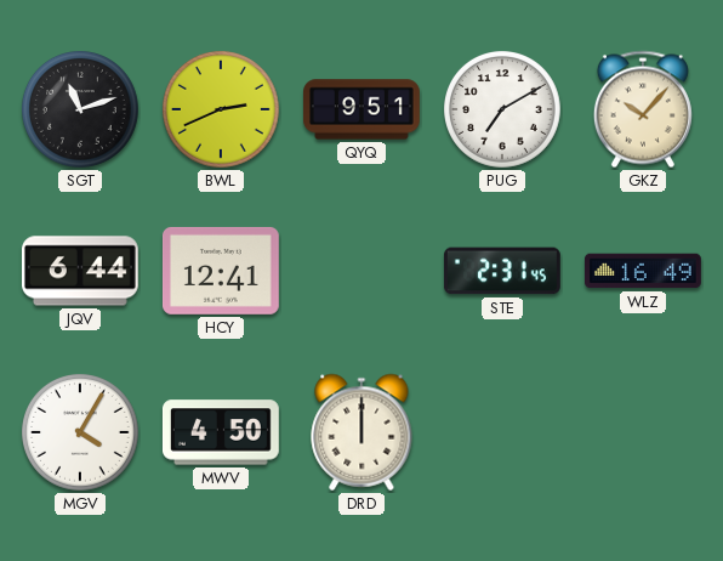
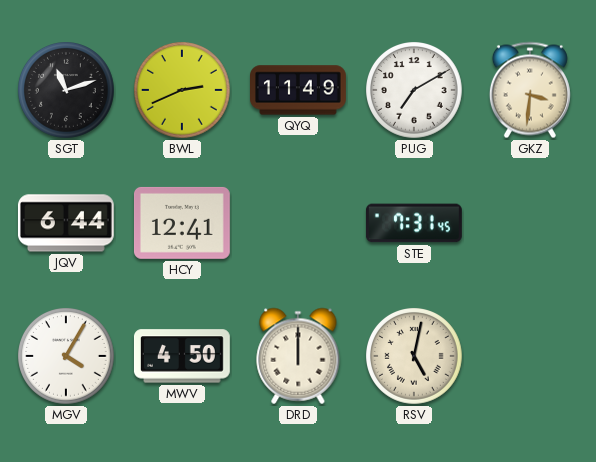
QYQ: 9:51 -> 11:49 (299, 90)
GKZ: 10:07 -> 3:31 (530, 90)
STE: 2:31 -> 7:31 (414, 223)
WLZ: 16:49 -> none (643, 271)
RSV: none -> 5:02 (415, 357)
